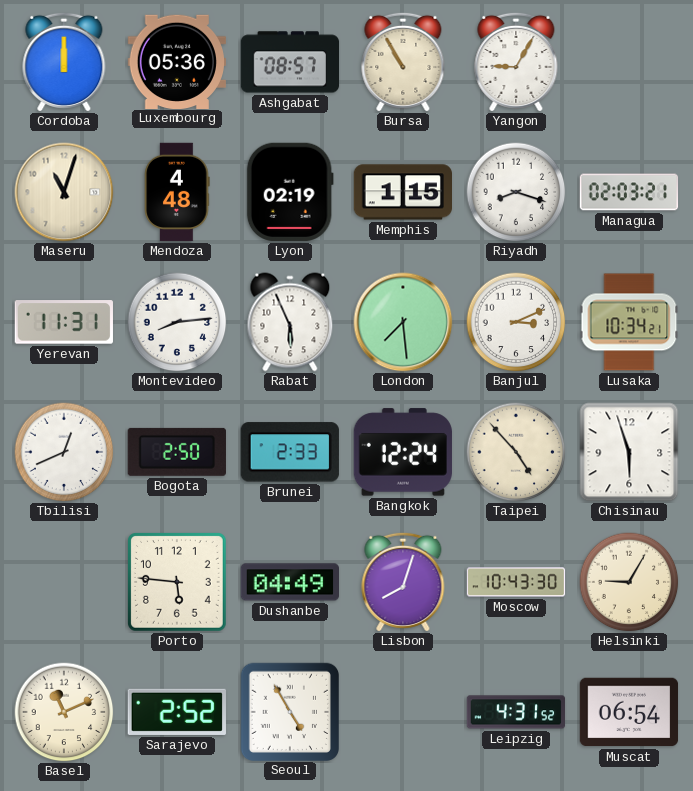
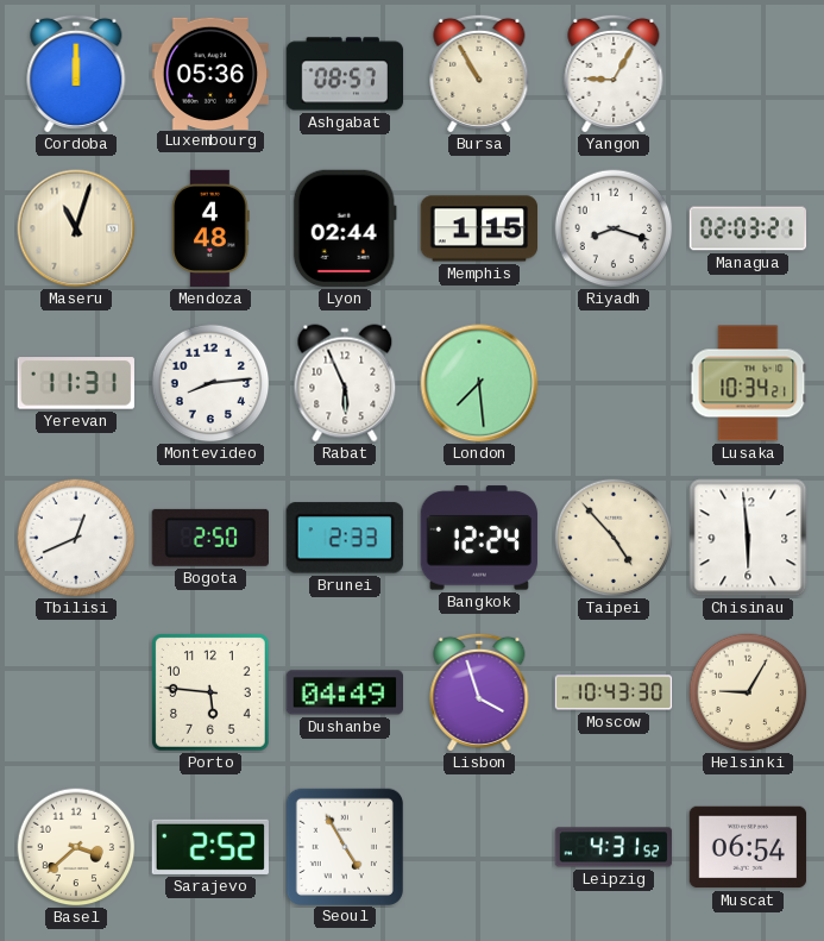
Lyon: 02:19 -> 02:44 (345, 228)
Banjul: 3:11 -> none (516, 322)
Chisinau: 5:57 -> 5:59 (748, 538)
Lisbon: 8:03 -> 3:57 (479, 691)
Basel: 11:11 -> 3:38 (76, 847)
